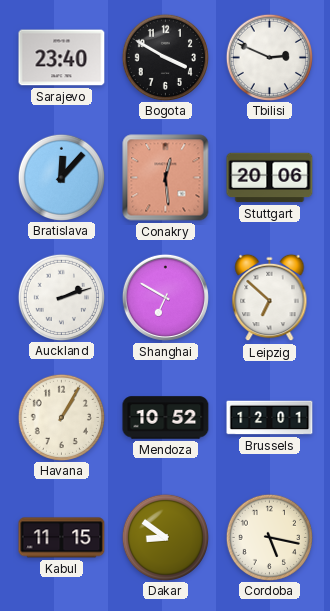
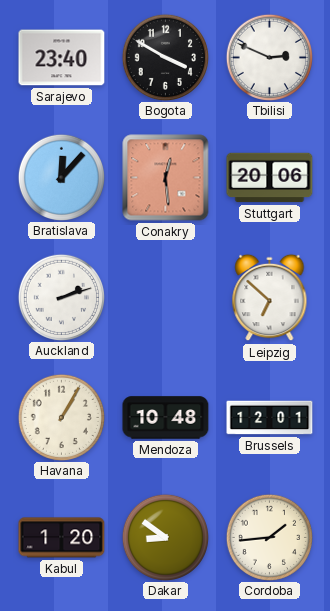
Shanghai: 6:50 -> none (165, 297)
Mendoza: 10:52 -> 10:48 (166, 418)
Kabul: 11:15 -> 1:20 (62, 538)
Cordoba: 5:17 -> 1:44 (269, 537)
